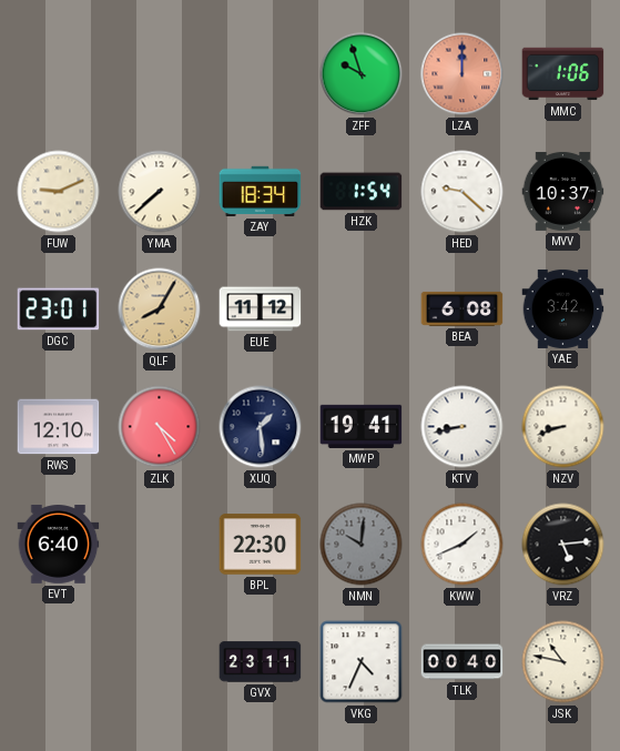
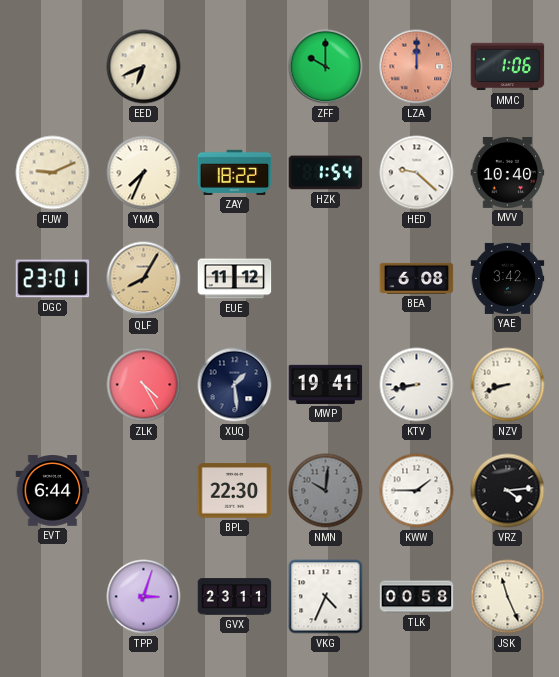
EED: none -> 6:41 (144, 67)
ZFF: 9:57 -> 10:00 (326, 67)
YMA: 7:38 -> 7:34 (144, 173)
ZAY: 18:34 -> 18:22 (235, 172)
MVV: 10:37 -> 10:40 (508, 172)
RWS: 12:10 -> none (59, 427)
EVT: 6:40 -> 6:44 (53, 491)
KWW: 1:41 -> 1:45 (417, 491)
VRZ: 5:14 -> 4:14 (508, 491)
TPP: none -> 3:03 (144, 597)
TLK: 00:40 -> 00:58 (417, 597)
JSK: 10:47 -> 11:26 (508, 597)
